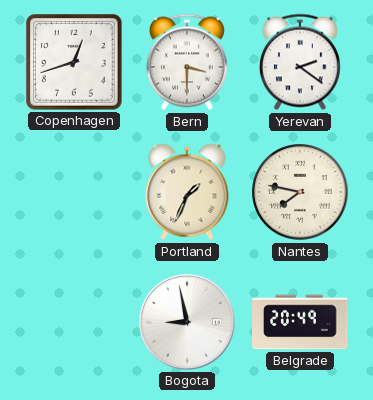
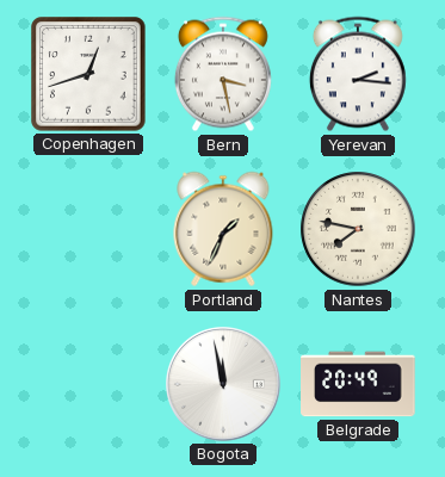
Bern: 3:30 -> 3:28 (223, 74)
Yerevan: 2:21 -> 2:16 (358, 74)
Bogota: 8:58 -> 11:58 (224, 385)
